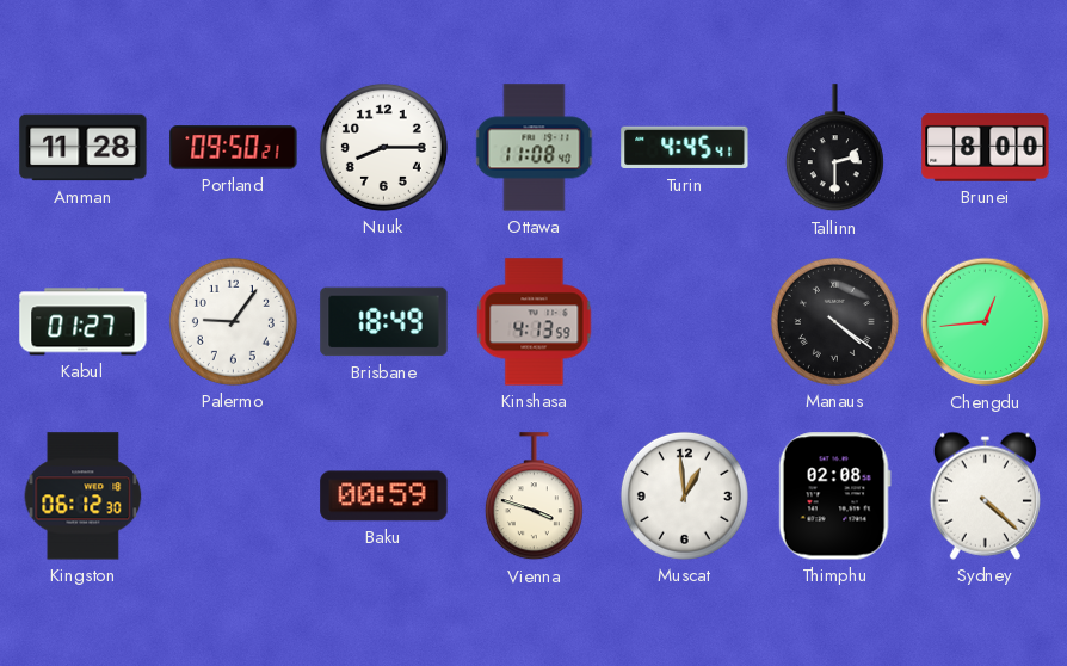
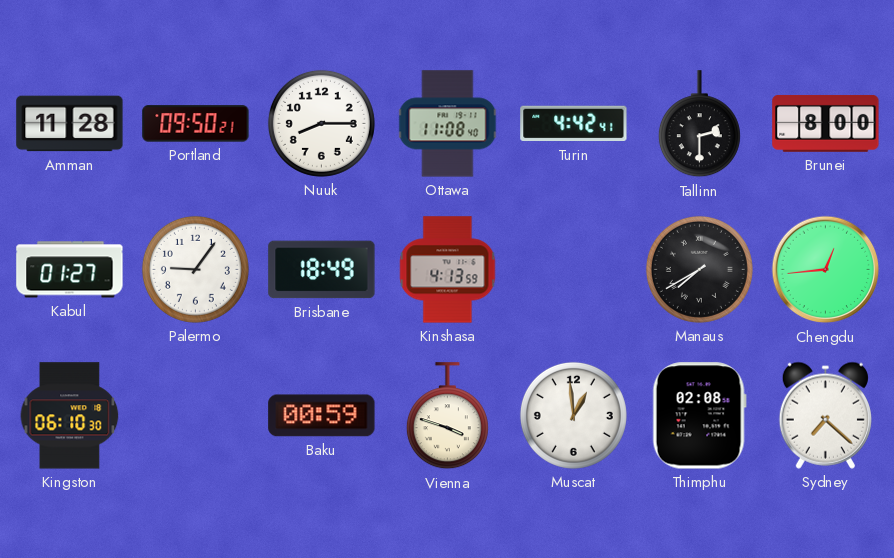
Turin: 4:45 -> 4:42 (574, 124)
Manaus: 4:21 -> 7:40 (699, 269)
Kingston: 06:12 -> 06:10 (70, 416)
Sydney: 4:22 -> 7:22 (825, 415)
